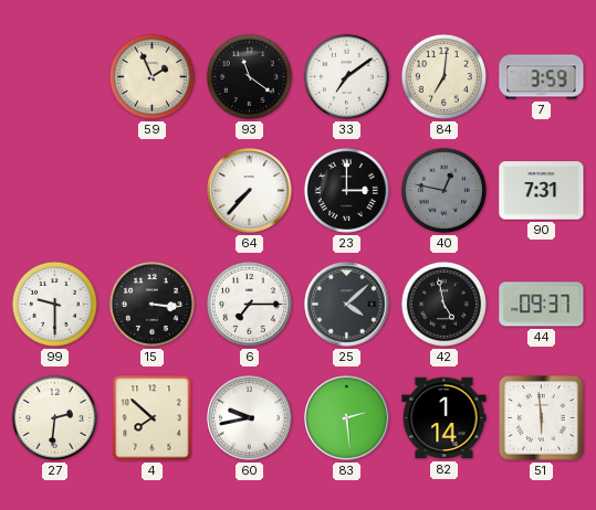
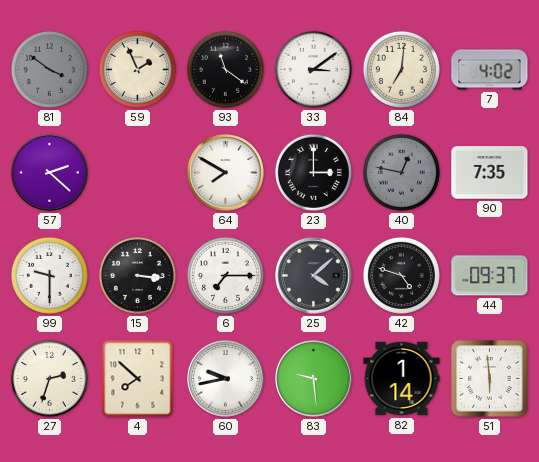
81: none -> 3:51 (49, 69)
33: 7:09 -> 3:09 (313, 69)
7: 3:59 -> 4:02 (490, 70)
57: none -> 2:22 (50, 173)
64: 7:37 -> 7:50 (226, 173)
90: 7:31 -> 7:35 (490, 173)
42: 4:58 -> 4:48 (401, 275)
27: 2:31 -> 2:33 (49, 378)
83: 2:29 -> 9:29 (314, 379)
